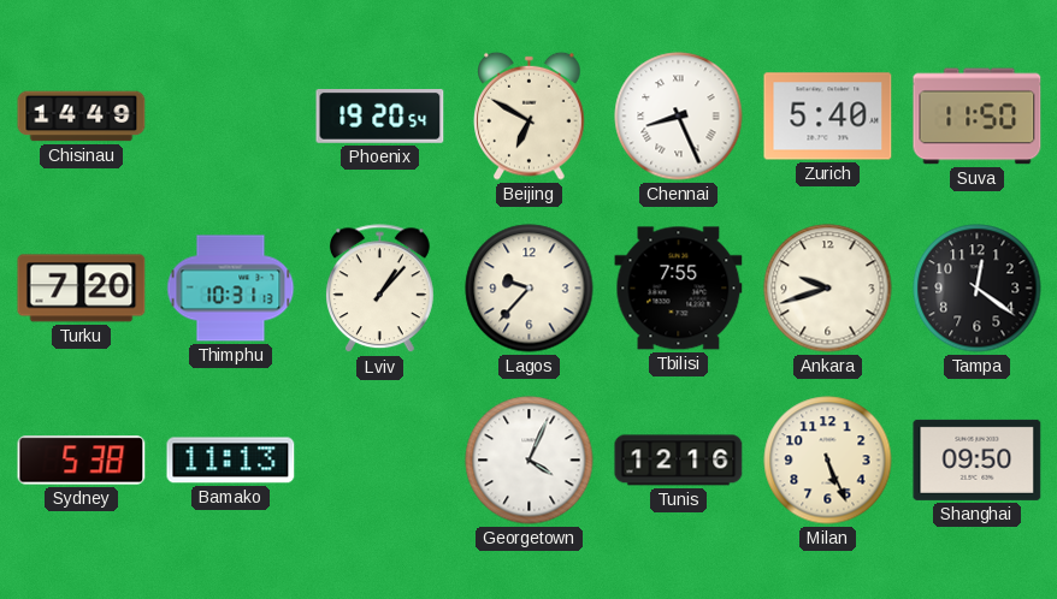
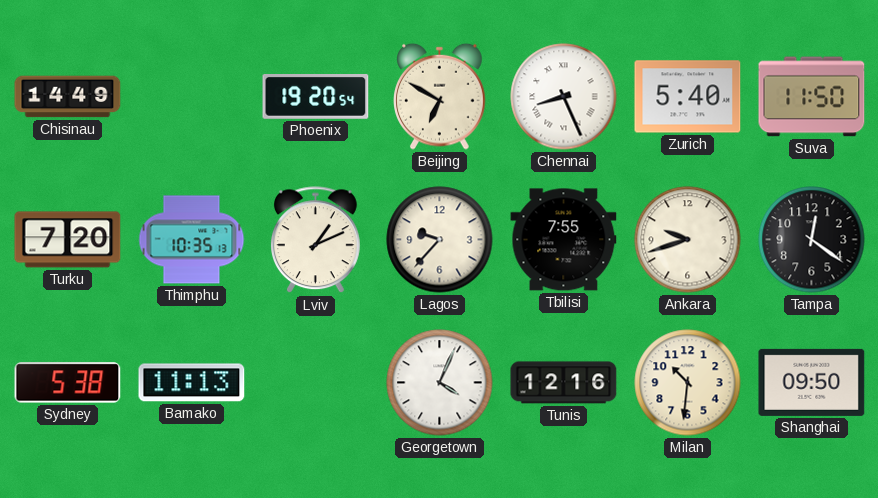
Thimphu: 10:31 -> 10:35 (192, 240)
Lviv: 1:07 -> 1:11 (315, 240)
Milan: 5:26 -> 10:31 (688, 383)
